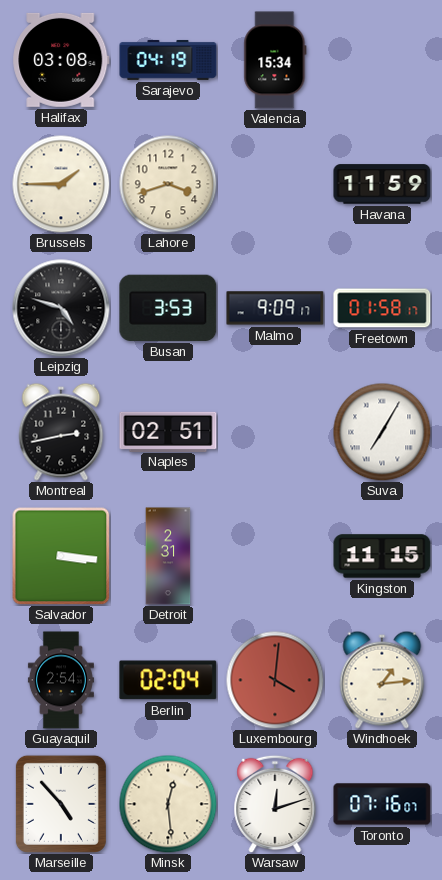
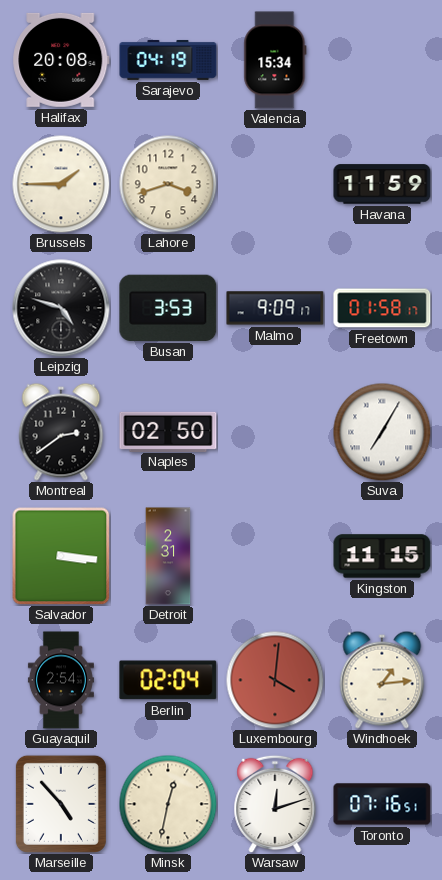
Halifax: 03:08 -> 20:08 (61, 60)
Montreal: 2:43 -> 2:39 (61, 432)
Naples: 02:51 -> 02:50 (168, 431)
Minsk: 12:29 -> 12:32 (168, 804)
Toronto: 07:16:07 -> 07:16:51 (382, 804)
